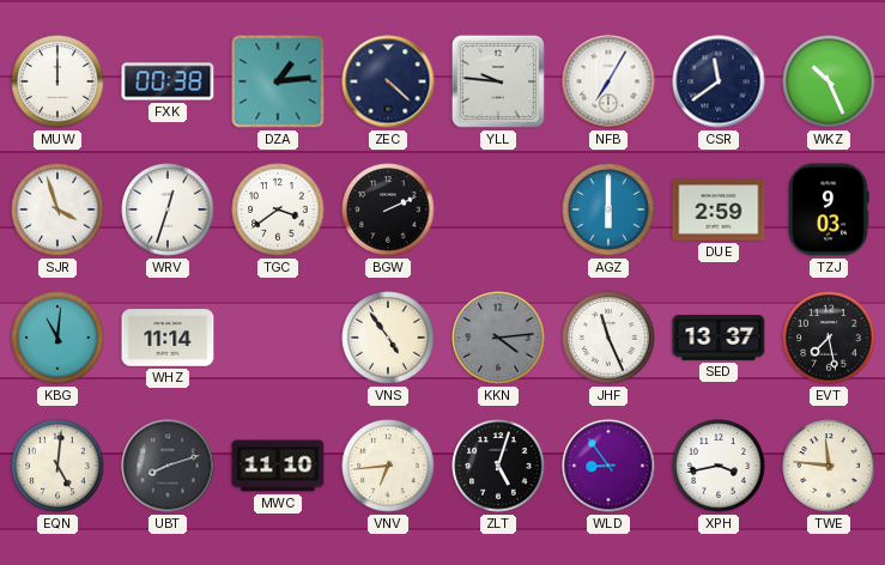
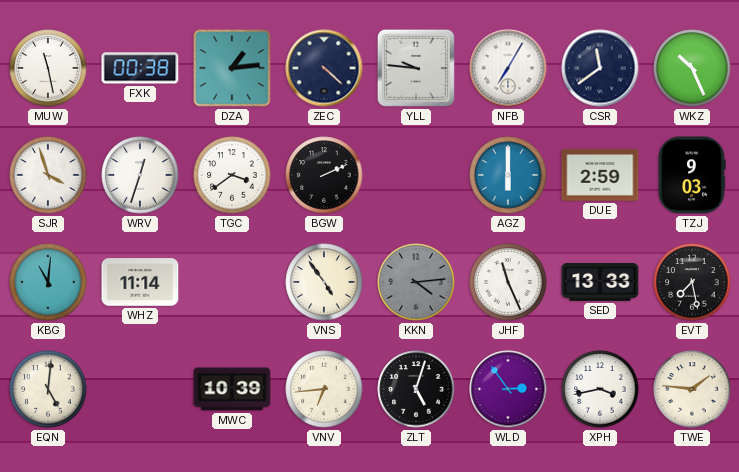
MUW: 12:00 -> 11:28 (48, 68)
SED: 13:37 -> 13:33 (600, 283)
UBT: 8:12 -> none (168, 466)
MWC: 11:10 -> 10:39 (232, 389)
WLD: 8:54 -> 2:54 (508, 389)
TWE: 11:46 -> 1:46 (692, 389)
